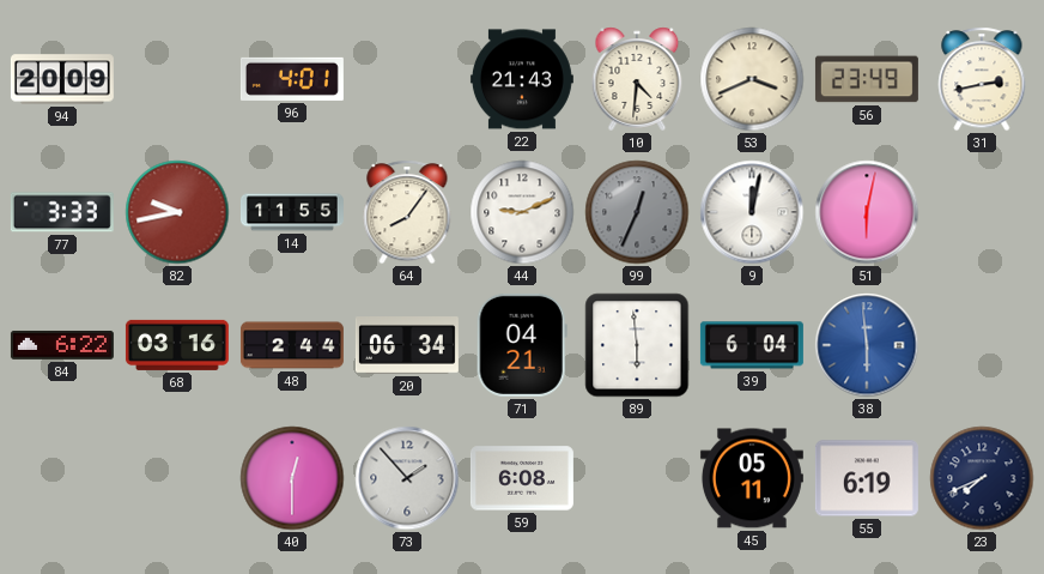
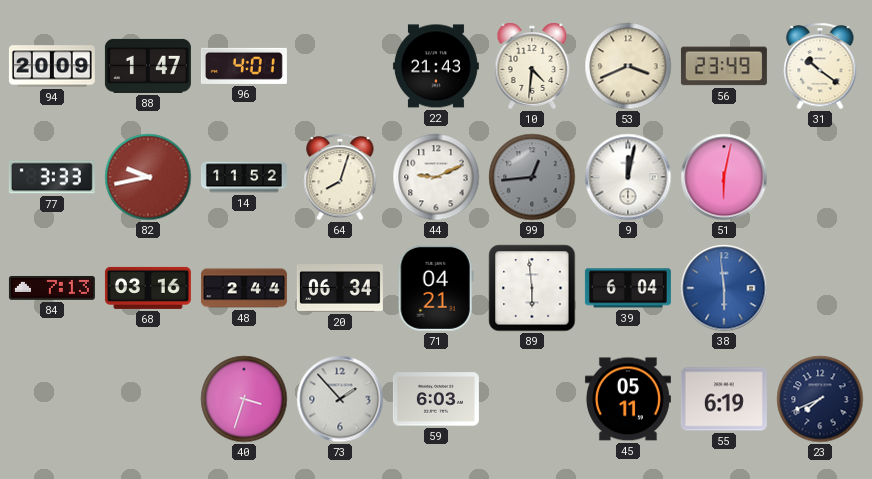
88: none -> 1:47 (148, 66)
31: 2:43 -> 10:21 (820, 66)
14: 11:55 -> 11:52 (244, 177)
64: 8:06 -> 8:03 (340, 177)
99: 12:34 -> 12:44 (532, 177)
84: 6:22 -> 7:13 (52, 288)
40: 12:30 -> 3:33 (244, 399)
59: 6:08 -> 6:03 (436, 399)
